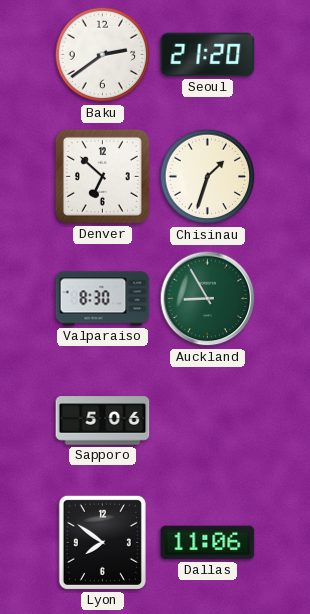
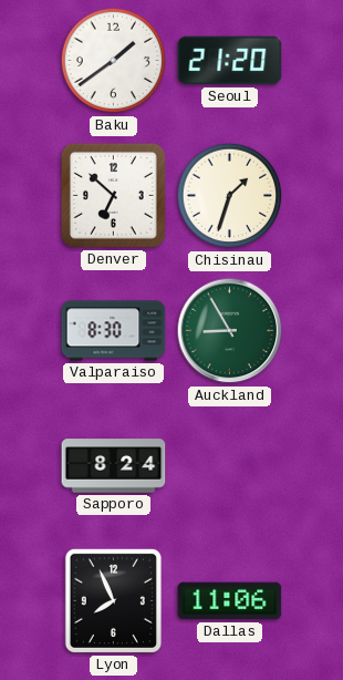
Baku: 2:39 -> 1:39 (114, 61)
Sapporo: 5:06 -> 8:24 (114, 466)
Lyon: 7:51 -> 7:56 (113, 600)
